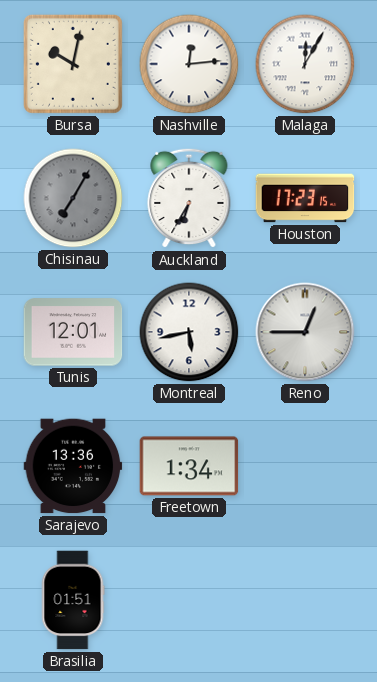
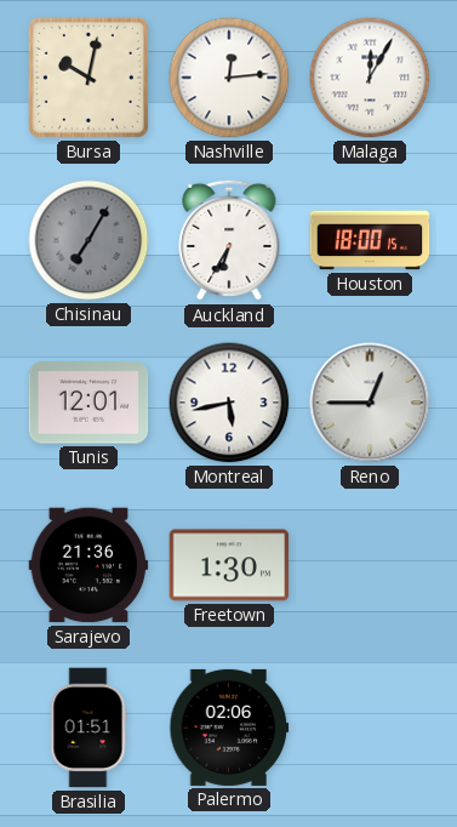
Houston: 17:23 -> 18:00 (370, 240)
Sarajevo: 13:36 -> 21:36 (88, 565)
Freetown: 1:34 -> 1:30 (229, 565)
Palermo: none -> 02:06 (229, 728)
